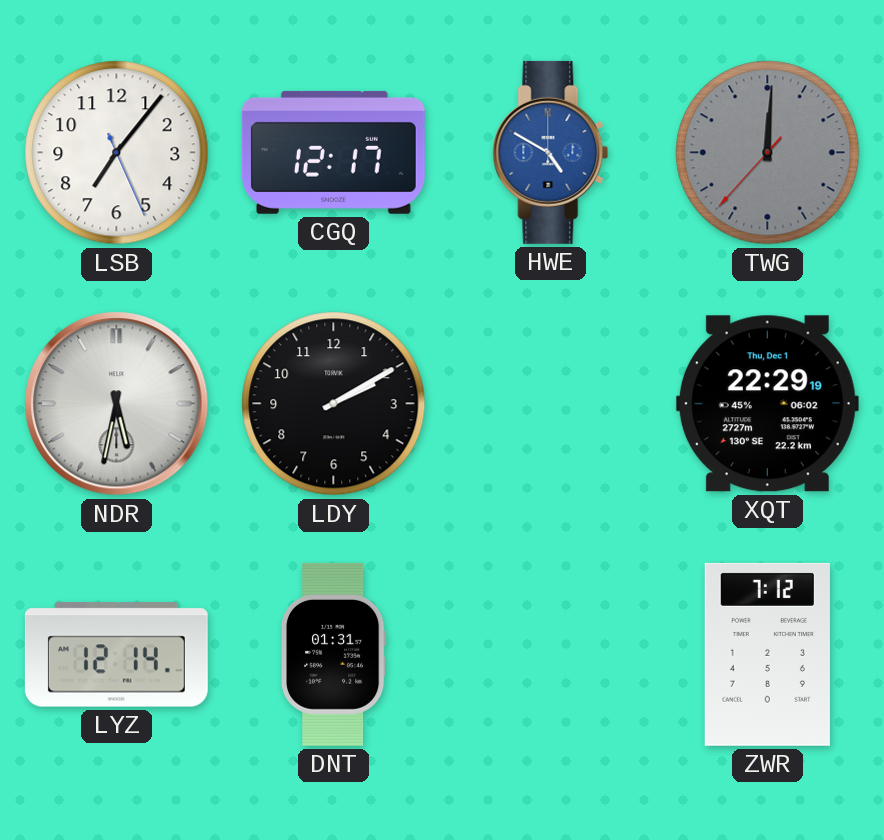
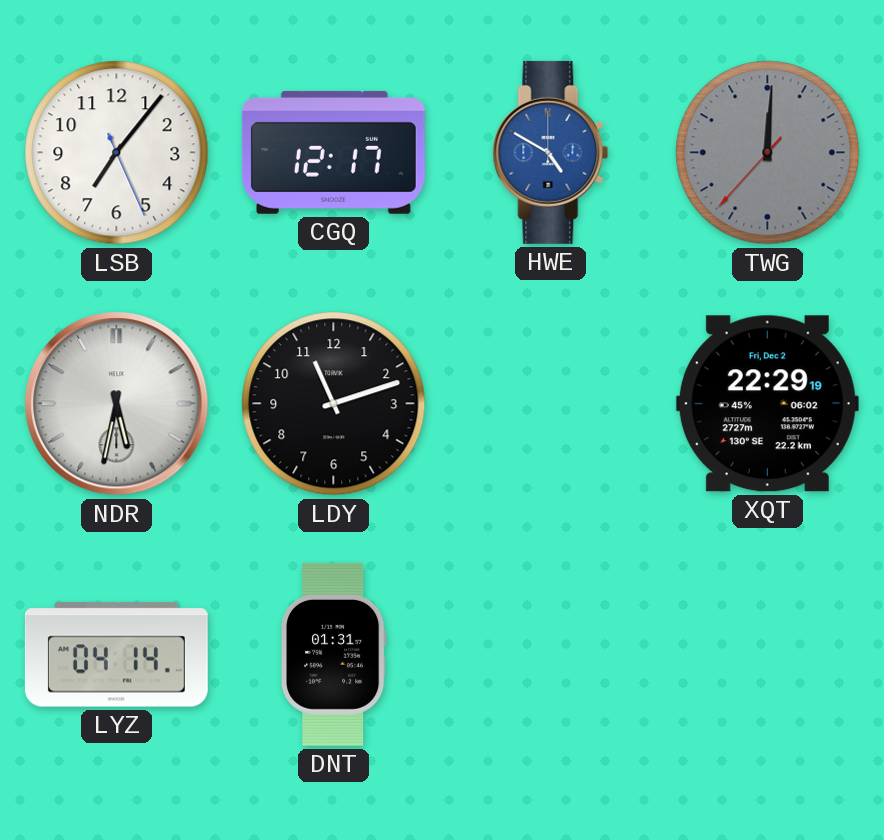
LDY: 2:10 -> 11:12 (334, 404)
XQT date: Thu, Dec 1 -> Fri, Dec 2 (767, 404)
LYZ: 12:14 -> 04:14 (116, 655)
ZWR: 7:12 -> none (767, 654)
